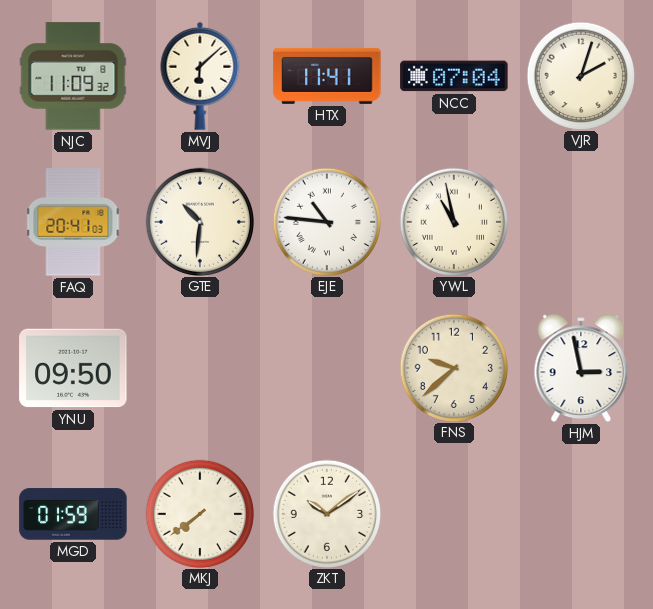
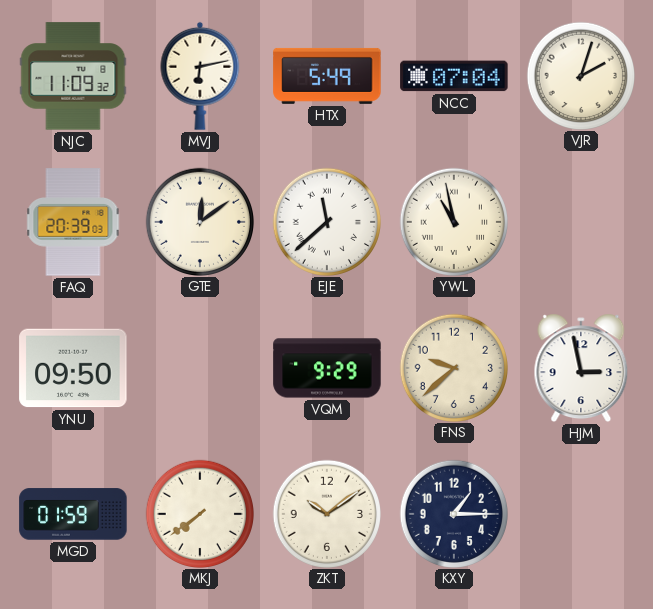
MVJ: 6:08 -> 6:13 (200, 76)
HTX: 11:41 -> 5:49 (327, 76)
FAQ: 20:41 -> 20:39 (73, 222)
GTE: 10:31 -> 12:09 (199, 221)
EJE: 10:46 -> 11:38 (326, 221)
VQM: none -> 9:29 (327, 368)
KXY: none -> 1:15 (453, 513)
